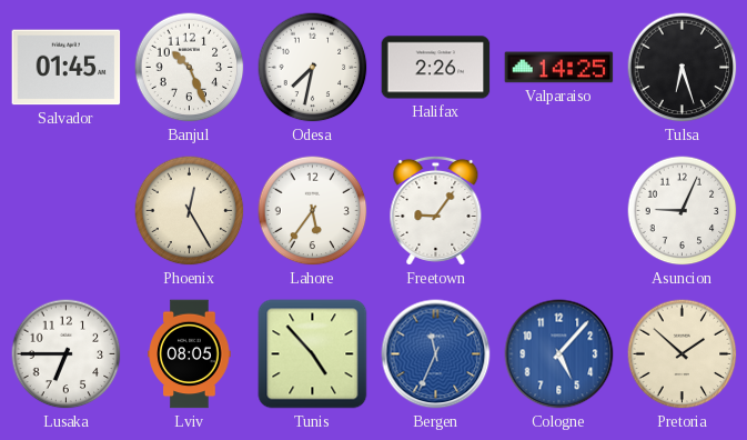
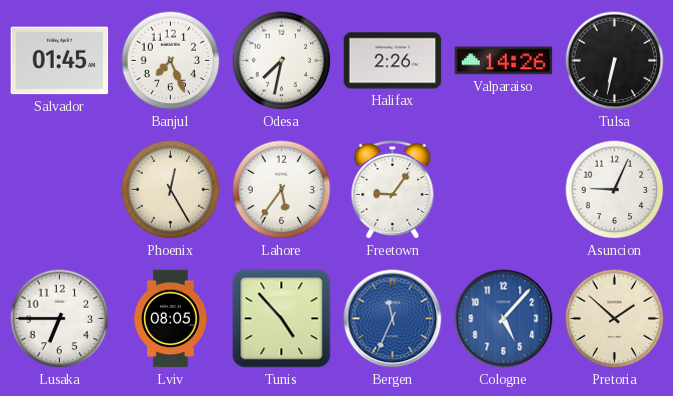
Banjul: 10:26 -> 7:26 (171, 61)
Valparaiso: 14:25 -> 14:26 (504, 61)
Tulsa: 6:27 -> 6:32 (615, 61)
